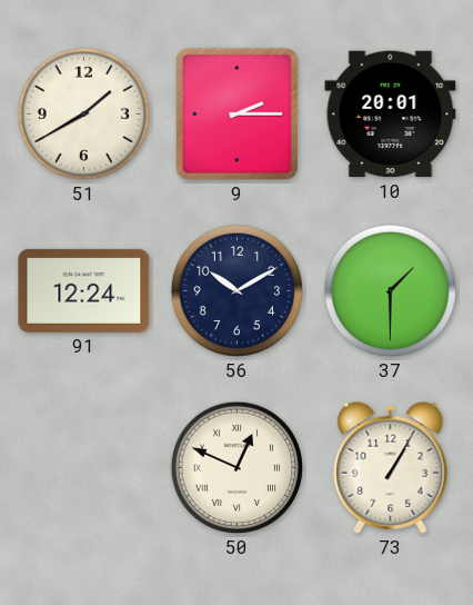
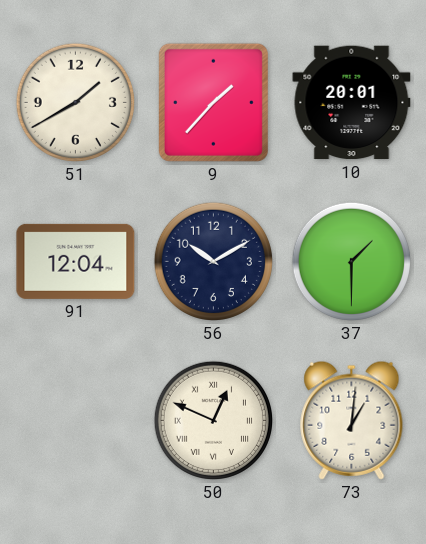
9: 2:15 -> 1:37 (213, 102)
91: 12:24 -> 12:04 (76, 261)
73: 1:05 -> 1:01 (352, 420)
